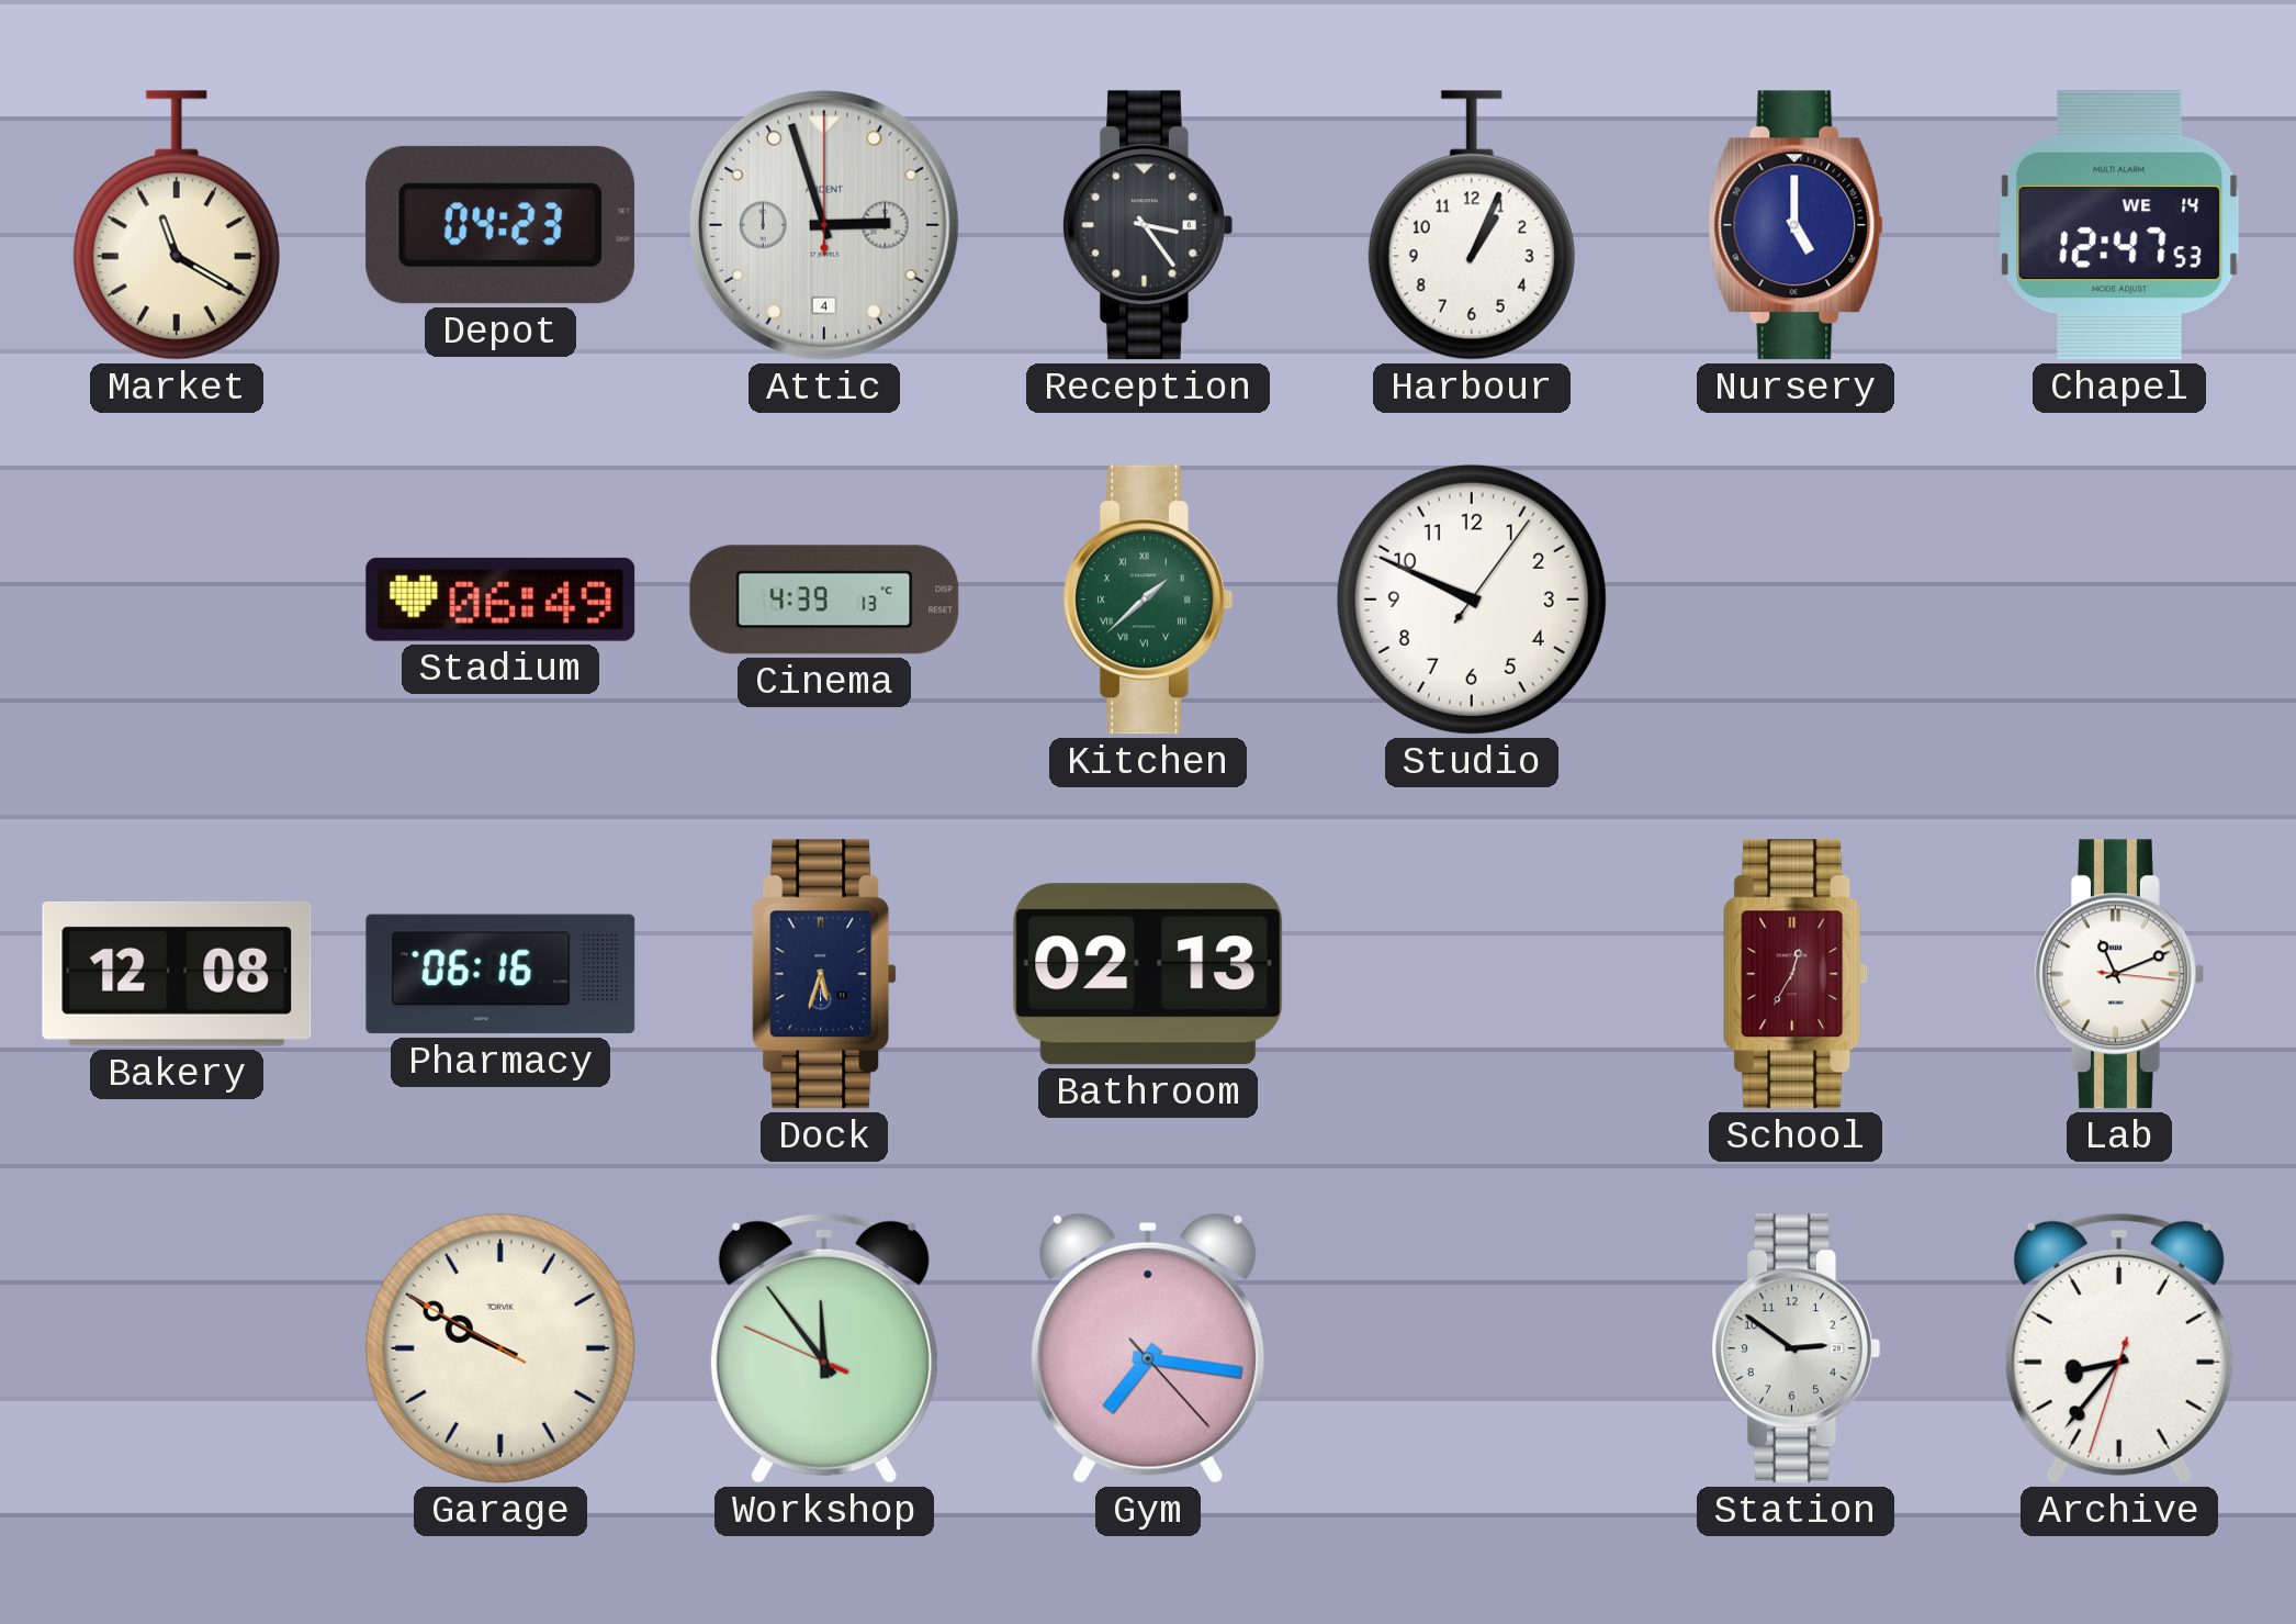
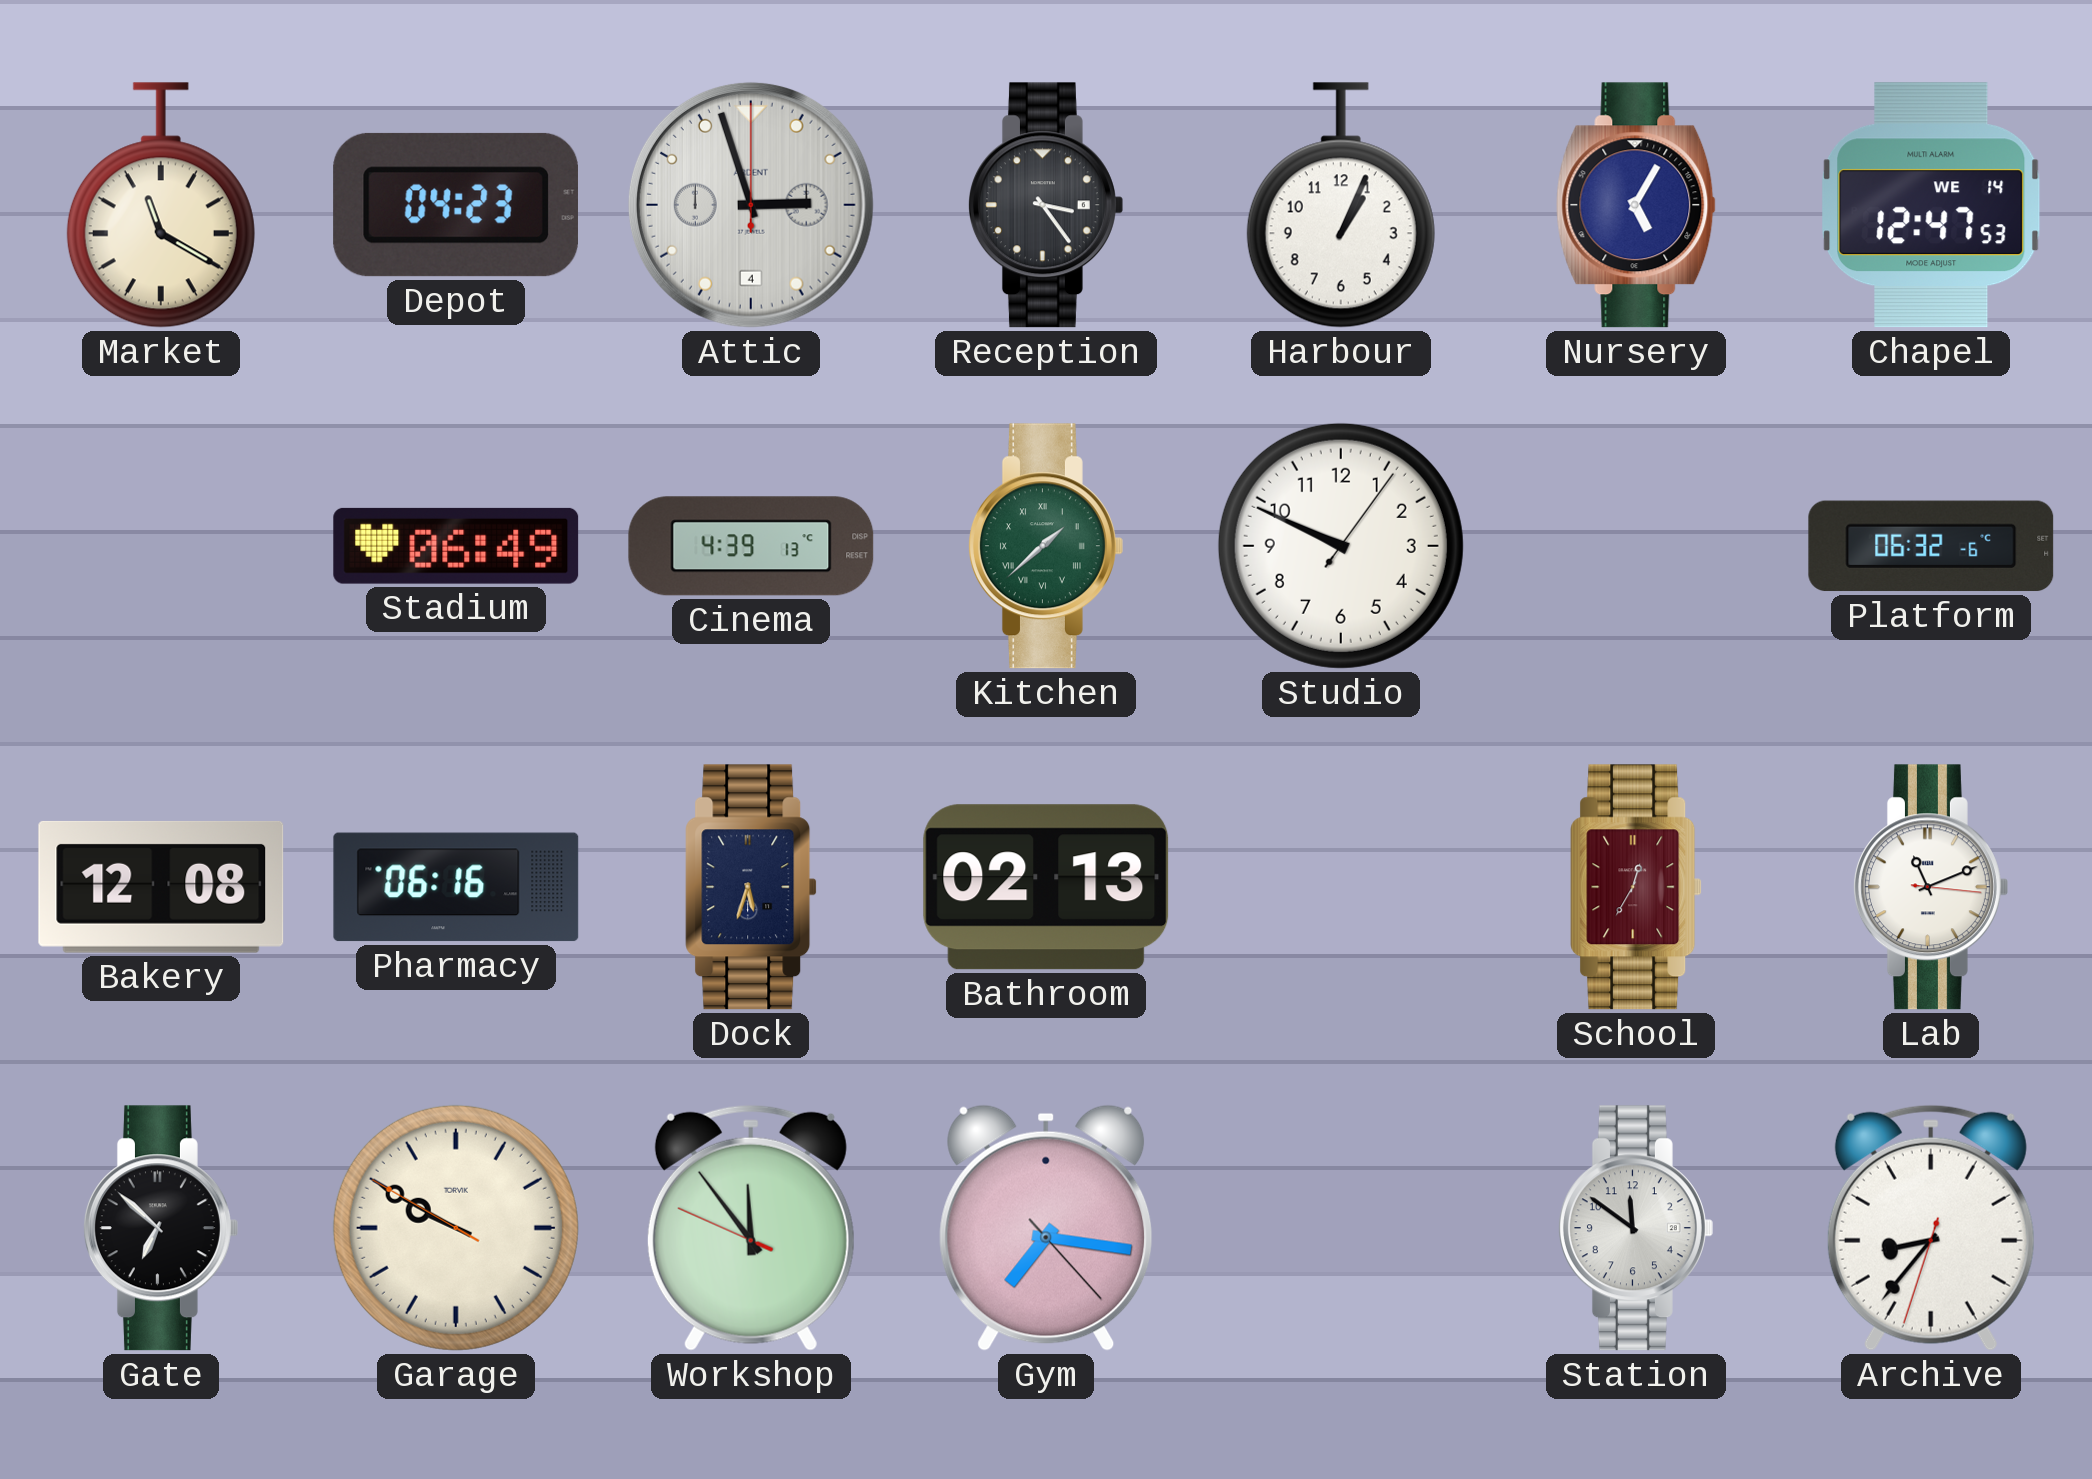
Nursery: 5:00 -> 5:05 (1636, 205)
Platform: none -> 06:32 (1931, 546)
Gate: none -> 6:52 (160, 1228)
Station: 2:51 -> 11:51 (1635, 1228)
